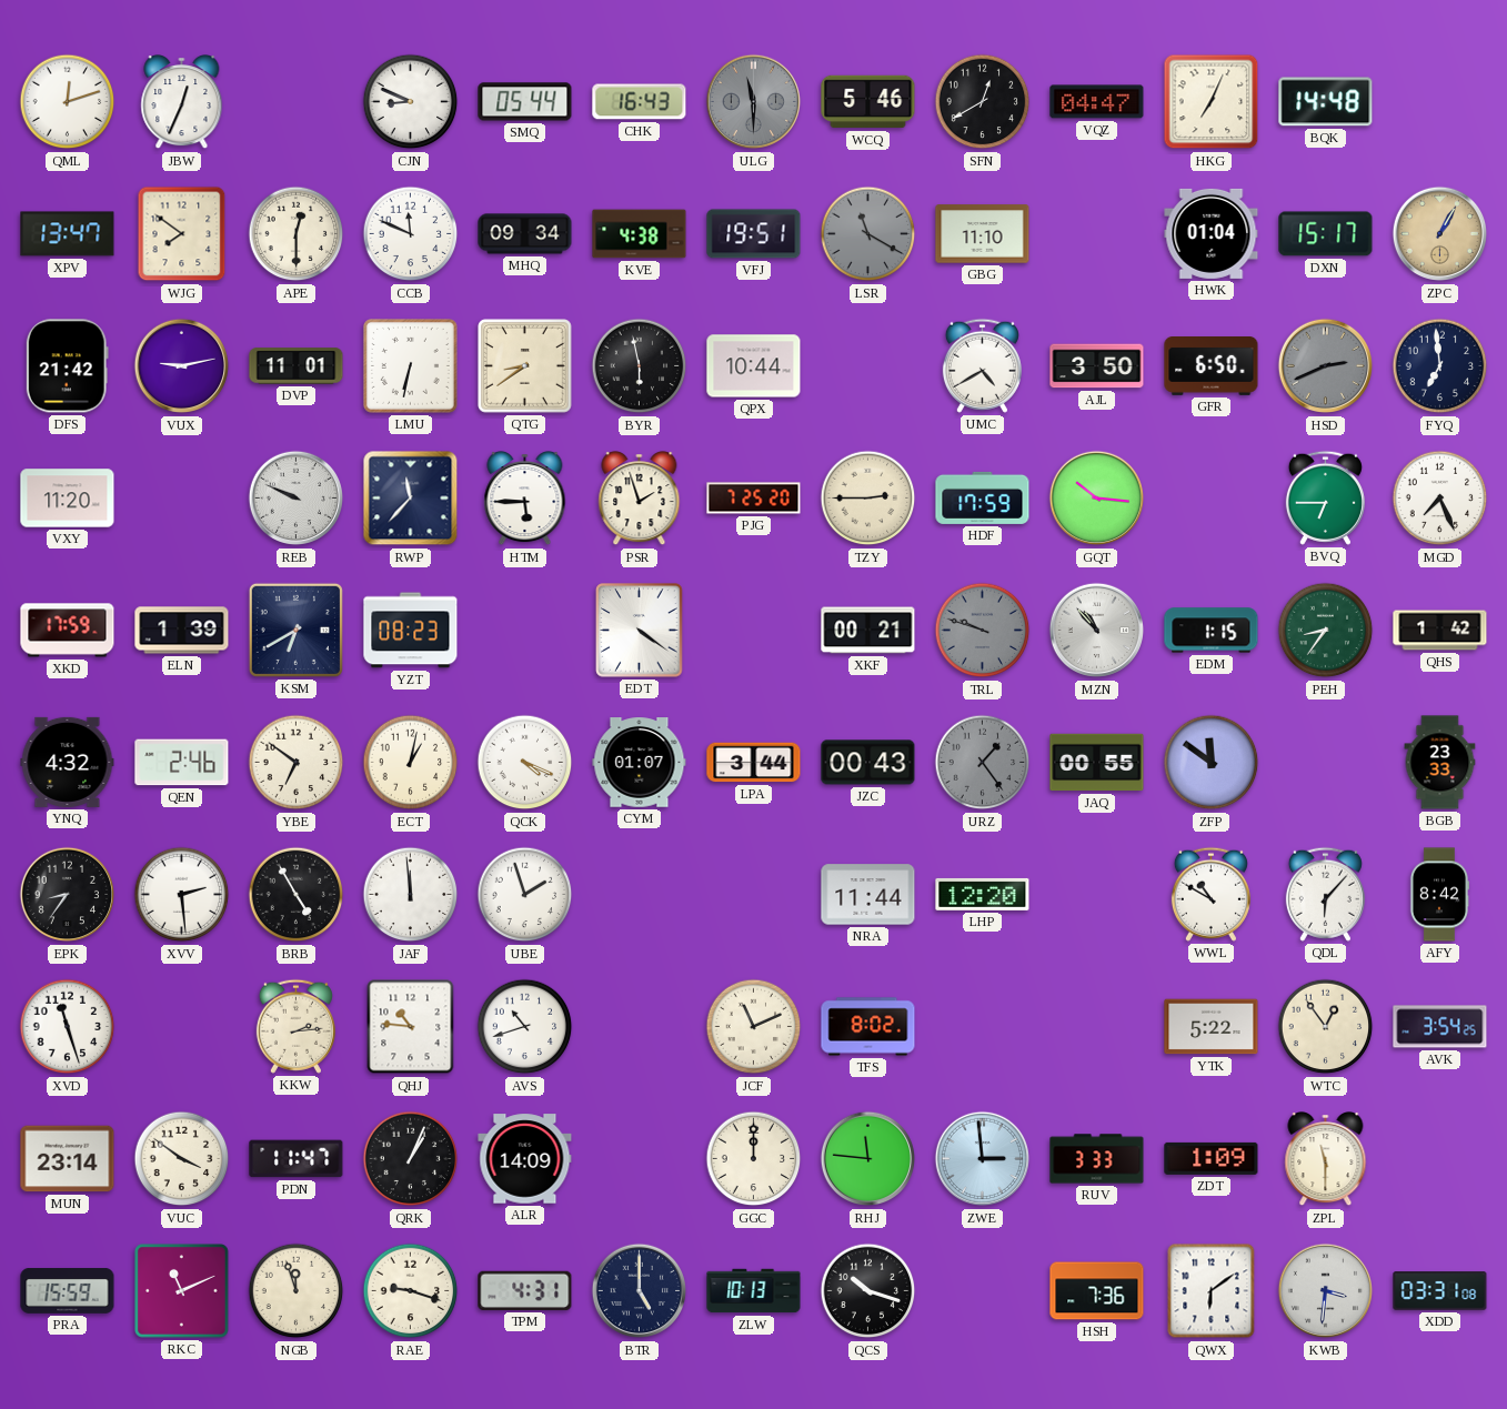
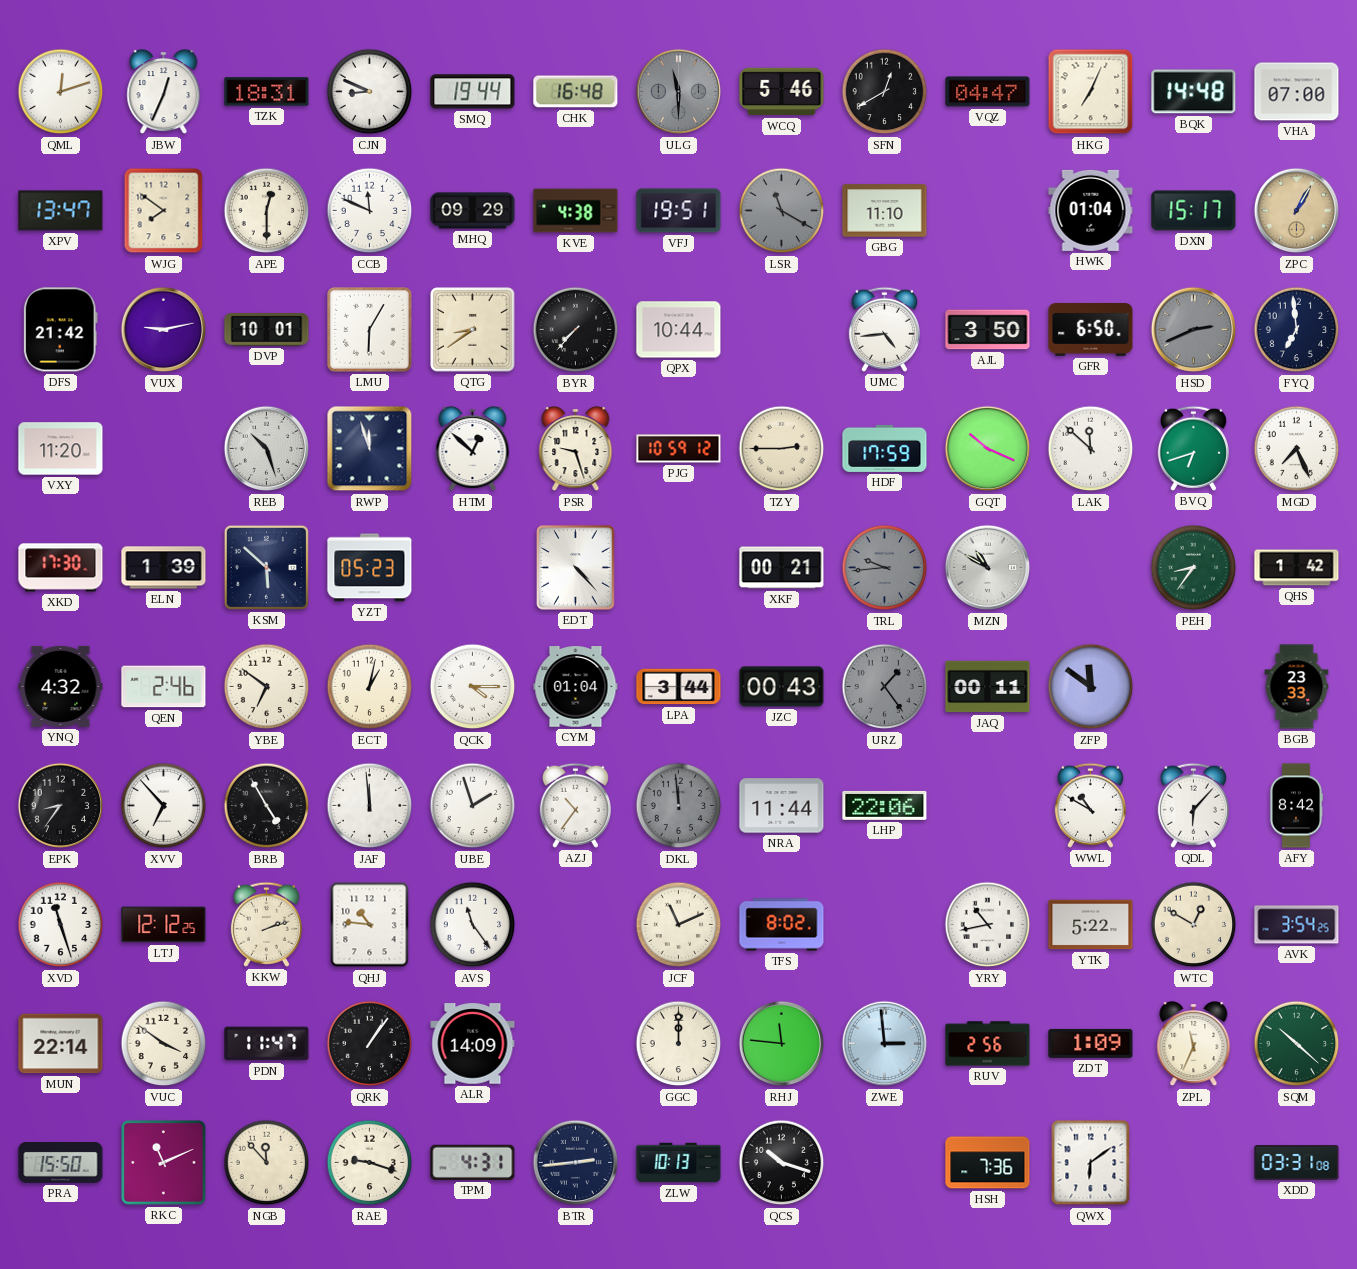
TZK: none -> 18:31 (267, 92)
SMQ: 05:44 -> 19:44 (473, 92)
CHK: 16:43 -> 16:48 (576, 92)
VHA: none -> 07:00 (1297, 92)
MHQ: 09:34 -> 09:29 (473, 211)
DVP: 11:01 -> 10:01 (267, 330)
LMU: 6:32 -> 6:05 (370, 330)
BYR: 5:58 -> 7:37 (576, 330)
UMC: 4:40 -> 4:44 (884, 329)
REB: 9:49 -> 10:27 (267, 449)
RWP: 11:37 -> 11:57 (370, 449)
HTM: 5:45 -> 12:52 (473, 450)
PSR: 1:57 -> 9:27 (576, 450)
PJG: 7:25 -> 10:59 (679, 449)
GQT: 10:16 -> 10:19 (988, 449)
LAK: none -> 11:52 (1091, 449)
BVQ: 6:45 -> 6:42 (1193, 448)
XKD: 17:59 -> 17:30 (61, 568)
KSM: 6:40 -> 5:52 (266, 567)
YZT: 08:23 -> 05:23 (370, 568)
EDT: 4:21 -> 4:23 (576, 568)
TRL: 9:48 -> 9:44 (885, 568)
MZN: 10:53 -> 10:50 (988, 568)
EDM: 1:15 -> none (1212, 631)
QCK: 4:19 -> 4:15 (473, 687)
CYM: 01:07 -> 01:04 (576, 687)
JAQ: 00:55 -> 00:11 (988, 687)
XVV: 2:29 -> 6:53 (164, 806)
AZJ: none -> 10:36 (575, 805)
DKL: none -> 11:59 (679, 806)
LHP: 12:20 -> 22:06 (885, 805)
LTJ: none -> 12:12 (164, 925)
KKW: 2:14 -> 2:12 (266, 924)
AVS: 10:42 -> 11:24 (473, 925)
YRY: none -> 10:43 (988, 925)
WTC: 12:54 -> 12:50 (1194, 925)
MUN: 23:14 -> 22:14 (61, 1044)
QRK: 1:04 -> 1:06 (370, 1044)
RUV: 3:33 -> 2:56 (988, 1044)
ZPL: 11:30 -> 11:34 (1194, 1045)
SQM: none -> 10:22 (1297, 1044)
PRA: 15:59 -> 15:50 (61, 1163)
NGB: 11:57 -> 11:53 (267, 1163)
BTR: 5:00 -> 2:44 (576, 1163)
KWB: 3:31 -> none (1326, 1291)
